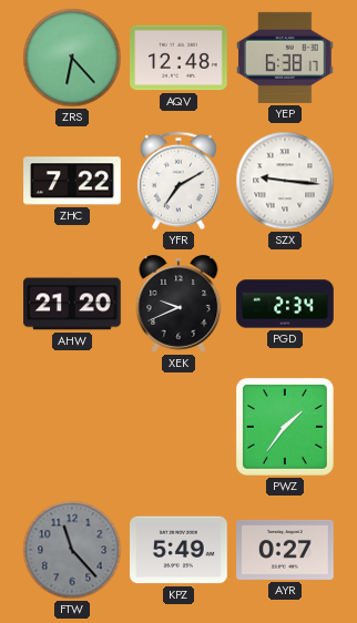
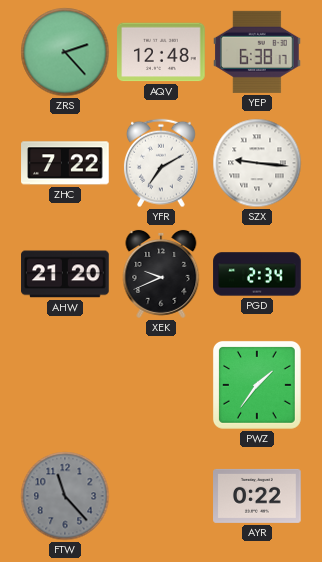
ZRS: 6:23 -> 2:23 (65, 52)
KPZ: 5:49 -> none (178, 550)
AYR: 0:27 -> 0:22 (257, 496)
